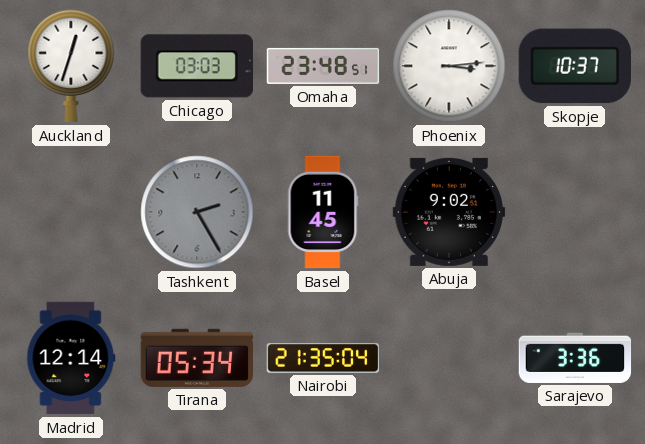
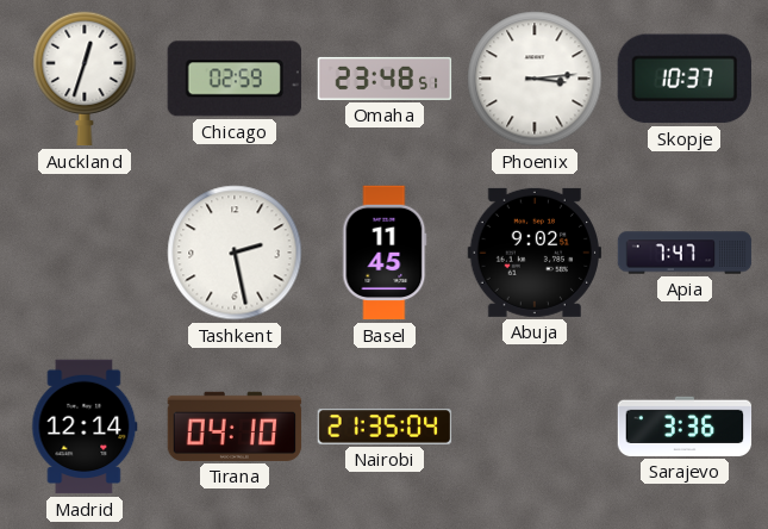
Chicago: 03:03 -> 02:59 (235, 79)
Tashkent: 2:25 -> 2:28 (235, 253)
Tashkent dial: grey -> white (235, 253)
Apia: none -> 7:47 (685, 253)
Tirana: 05:34 -> 04:10 (235, 427)
